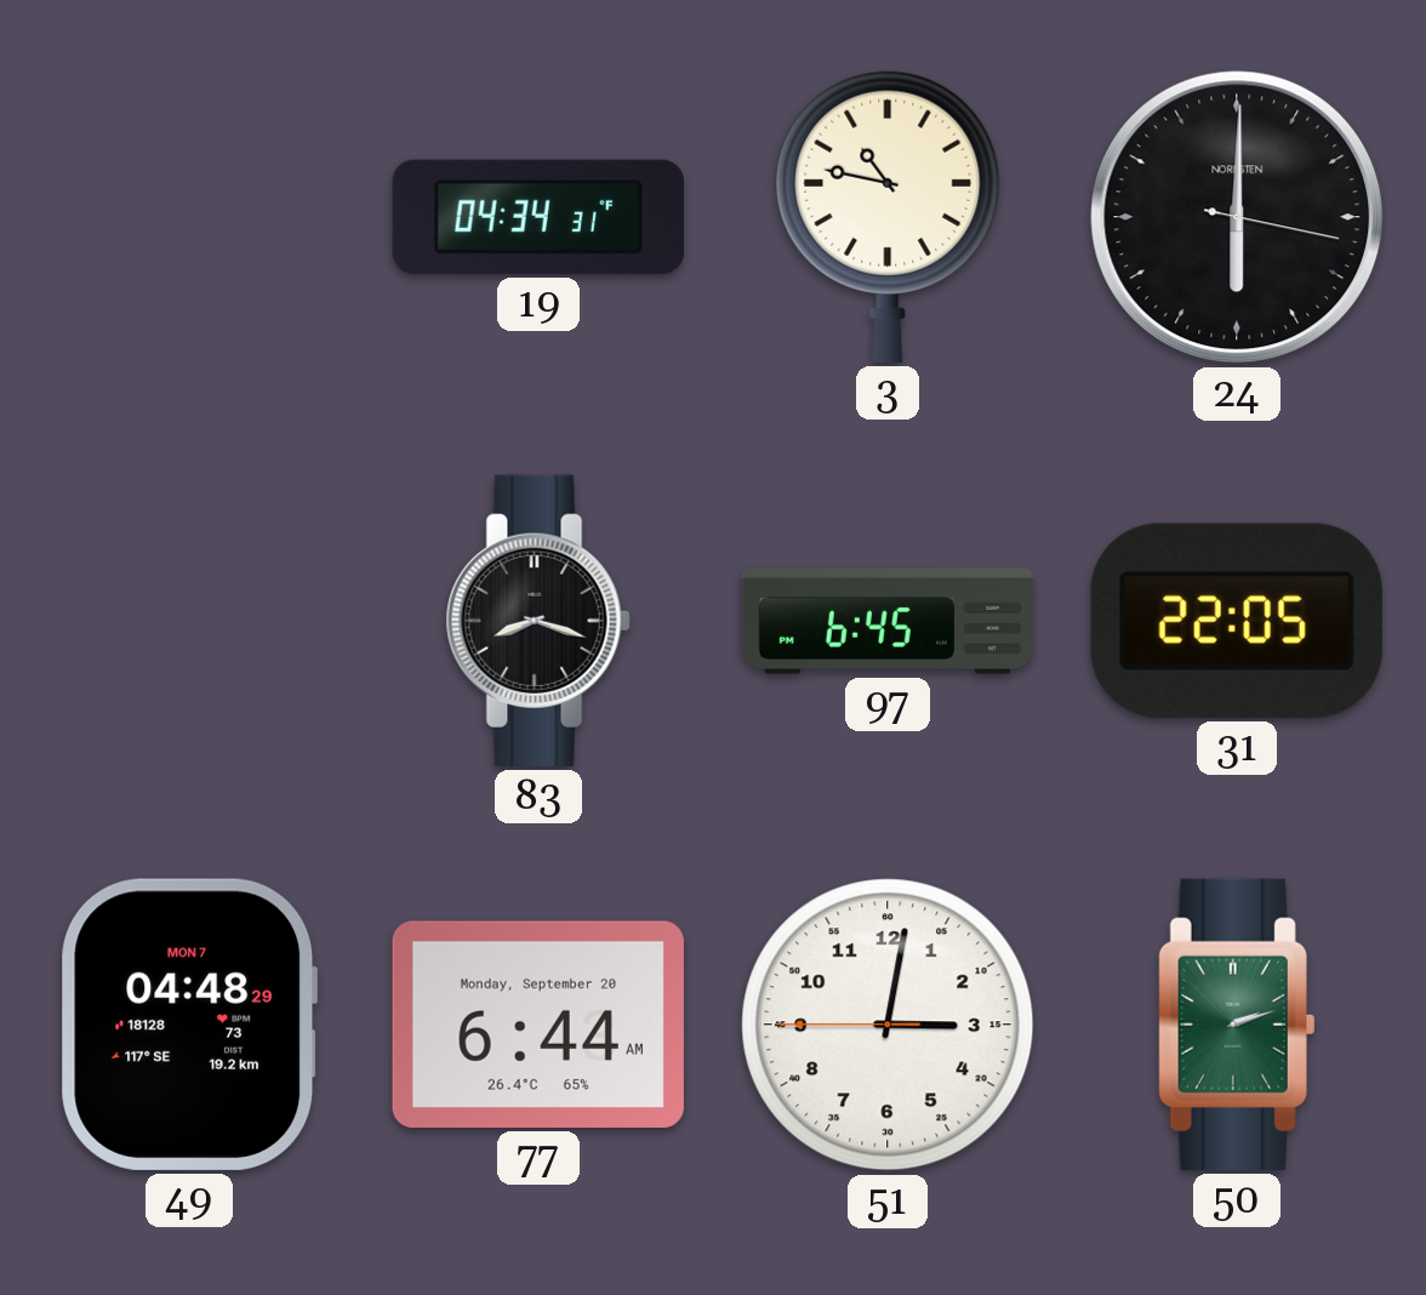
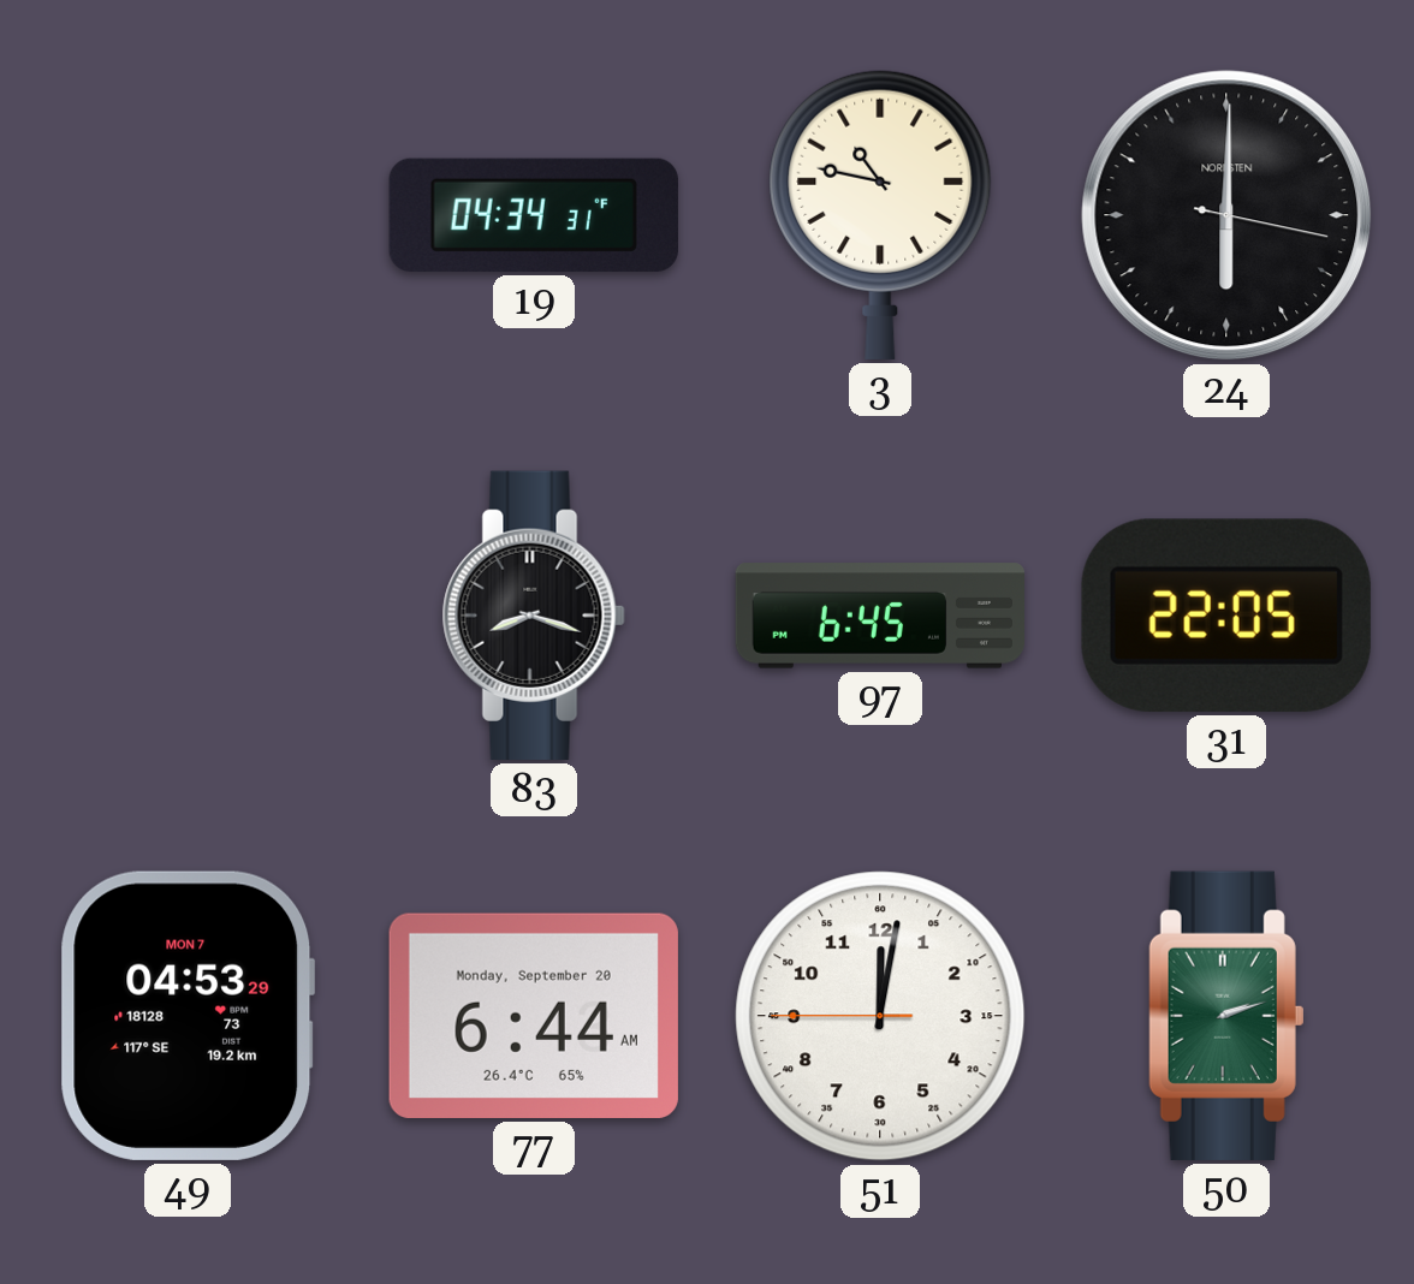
49: 04:48 -> 04:53 (188, 1016)
51: 3:01 -> 12:01 (880, 1016)
